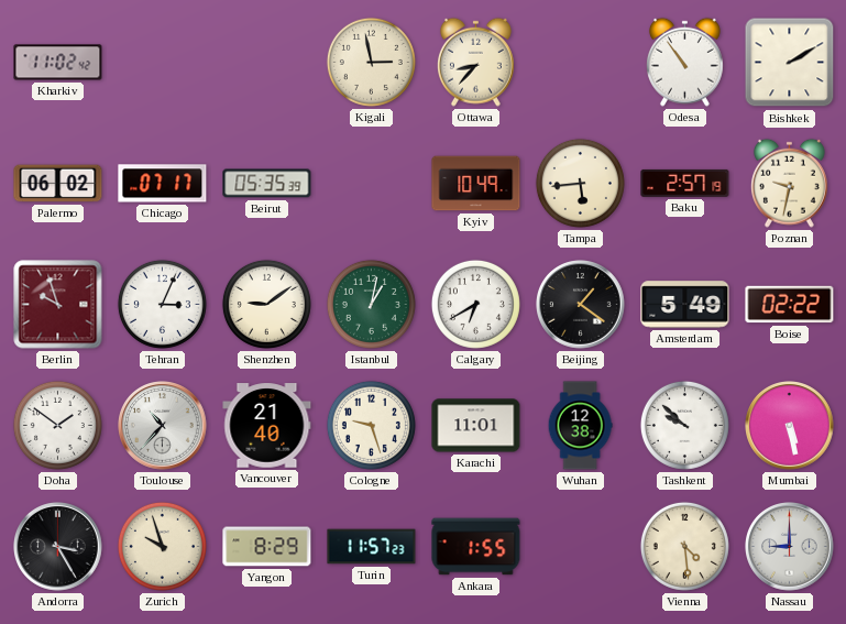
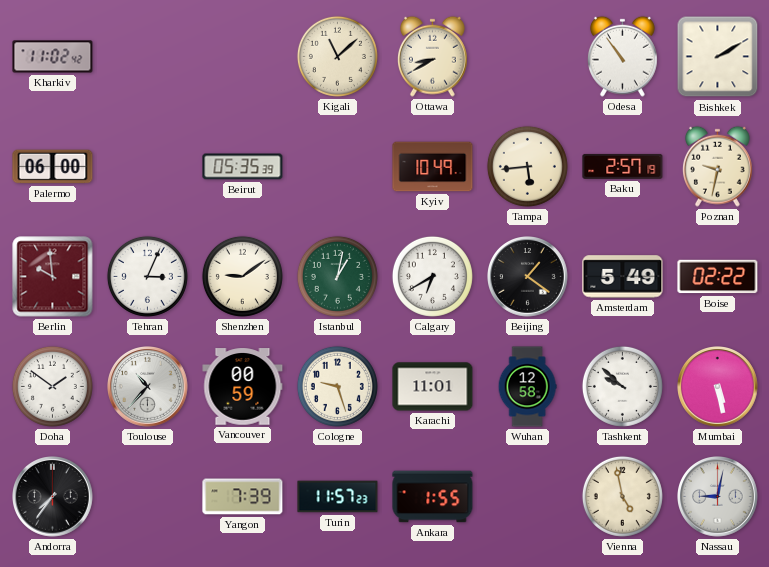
Kigali: 2:58 -> 11:08 (337, 56)
Ottawa: 8:37 -> 8:40 (432, 56)
Palermo: 06:02 -> 06:00 (53, 167)
Chicago: 07:17 -> none (163, 184)
Berlin: 9:57 -> 9:59 (53, 277)
Vancouver: 21:40 -> 00:59 (243, 387)
Wuhan: 12:38 -> 12:58 (527, 387)
Andorra: 3:25 -> 7:36 (53, 497)
Zurich: 9:57 -> none (162, 546)
Yangon: 8:29 -> 7:39 (243, 497)
Vienna: 4:29 -> 4:58 (622, 496)
Nassau: 9:00 -> 9:02 (718, 497)
